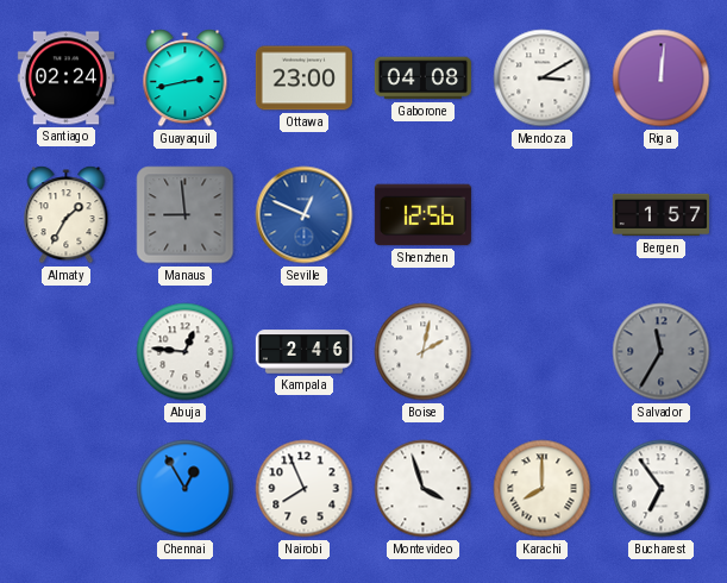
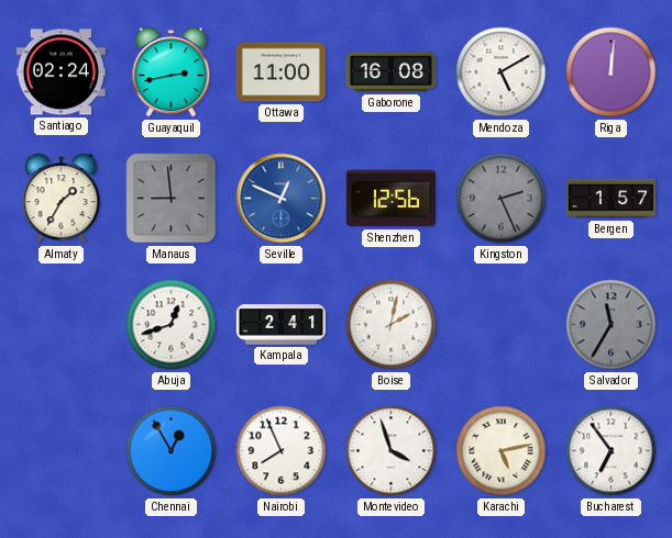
Ottawa: 23:00 -> 11:00 (280, 72)
Gaborone: 04:08 -> 16:08 (390, 72)
Mendoza: 3:10 -> 5:10 (502, 72)
Kingston: none -> 2:26 (502, 199)
Abuja: 12:46 -> 12:42 (172, 325)
Kampala: 2:46 -> 2:41 (280, 325)
Karachi: 8:00 -> 5:13 (502, 451)
